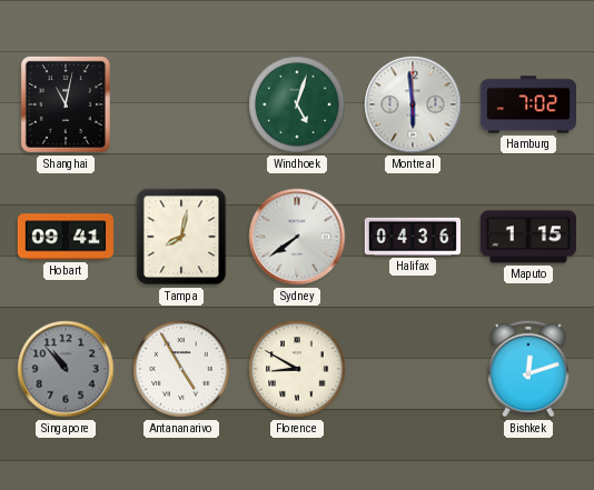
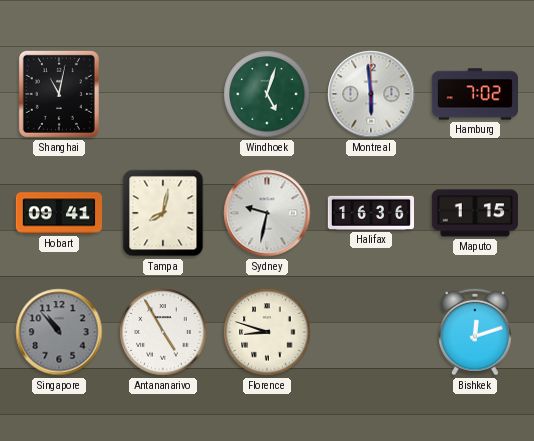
Sydney: 7:39 -> 9:32 (267, 213)
Halifax: 04:36 -> 16:36 (370, 213)
Florence: 8:50 -> 8:48 (267, 332)
